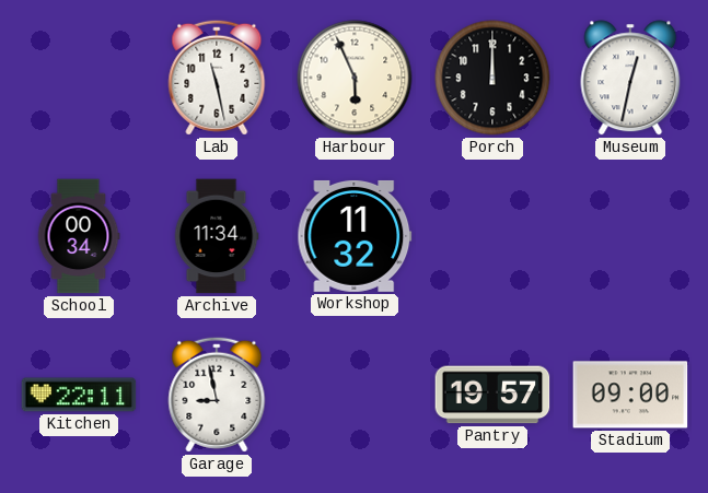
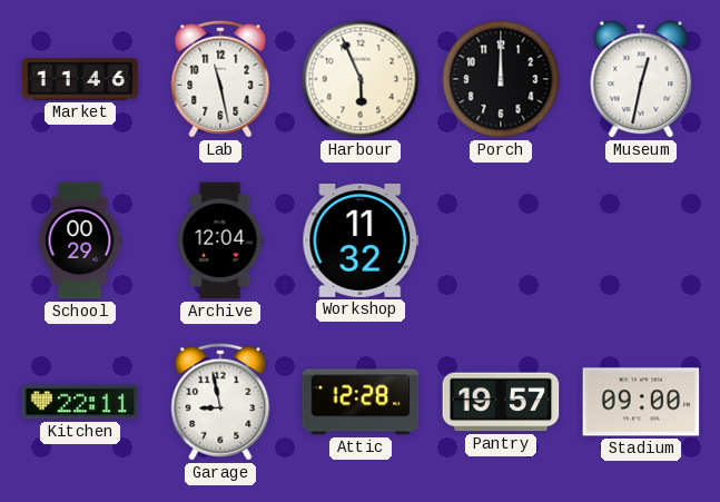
Market: none -> 11:46 (80, 79)
School: 00:34 -> 00:29 (80, 240)
Archive: 11:34 -> 12:04 (220, 240)
Attic: none -> 12:28 (361, 402)
